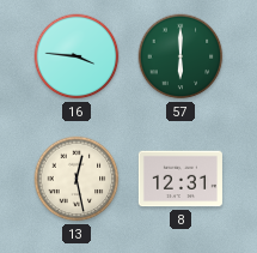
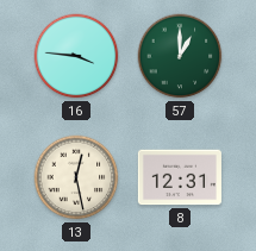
57: 6:00 -> 1:00 (180, 56)
